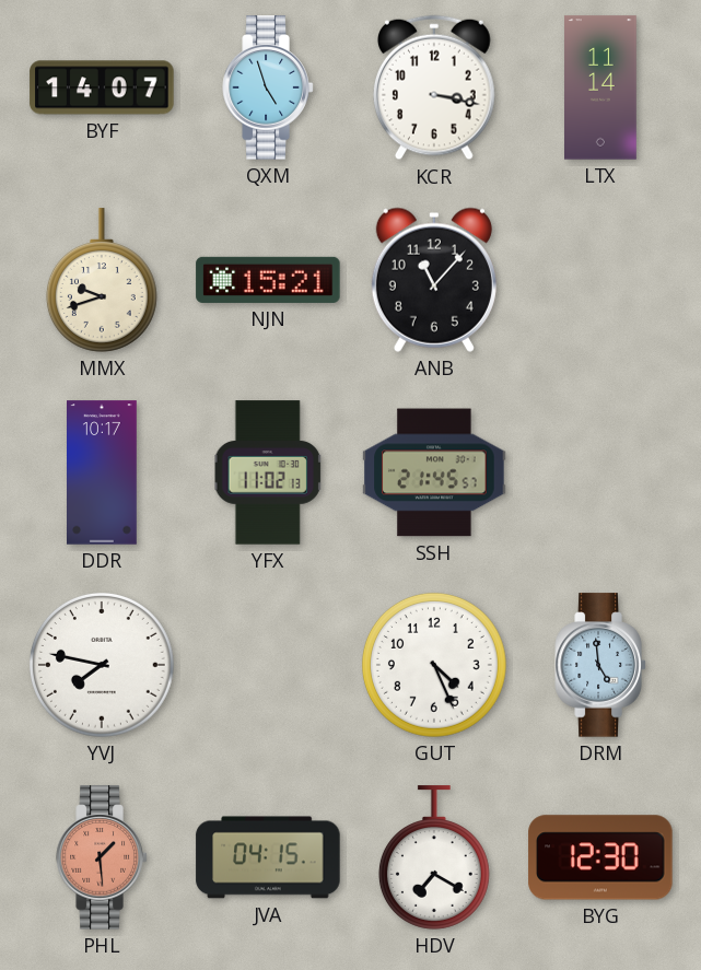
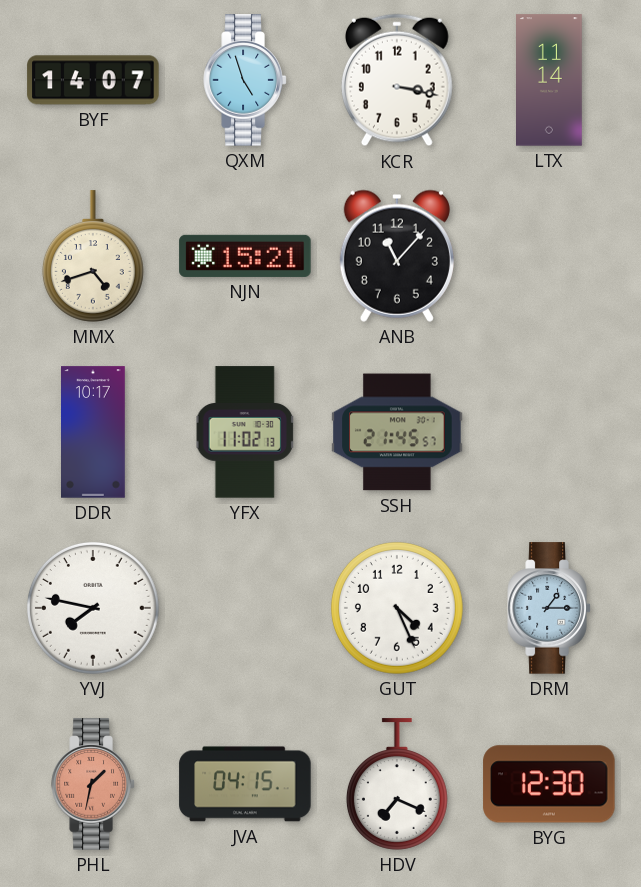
MMX: 9:42 -> 4:42 (93, 256)
DRM: 4:59 -> 1:15 (549, 608)
PHL: 1:29 -> 1:32 (93, 784)
HDV: 7:20 -> 7:19 (397, 784)
